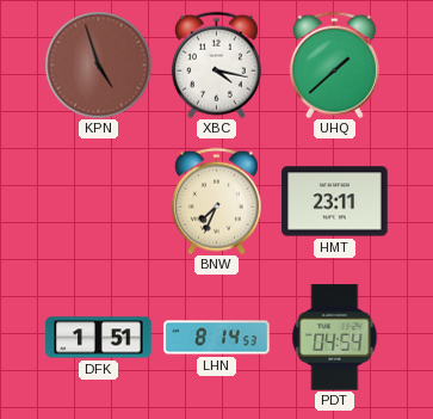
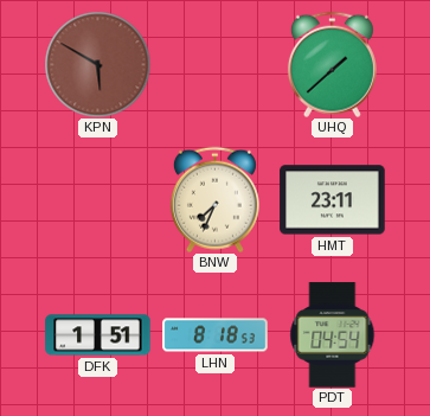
KPN: 4:57 -> 5:50 (97, 64)
XBC: 4:17 -> none (216, 64)
LHN: 8:14 -> 8:18 (216, 335)
